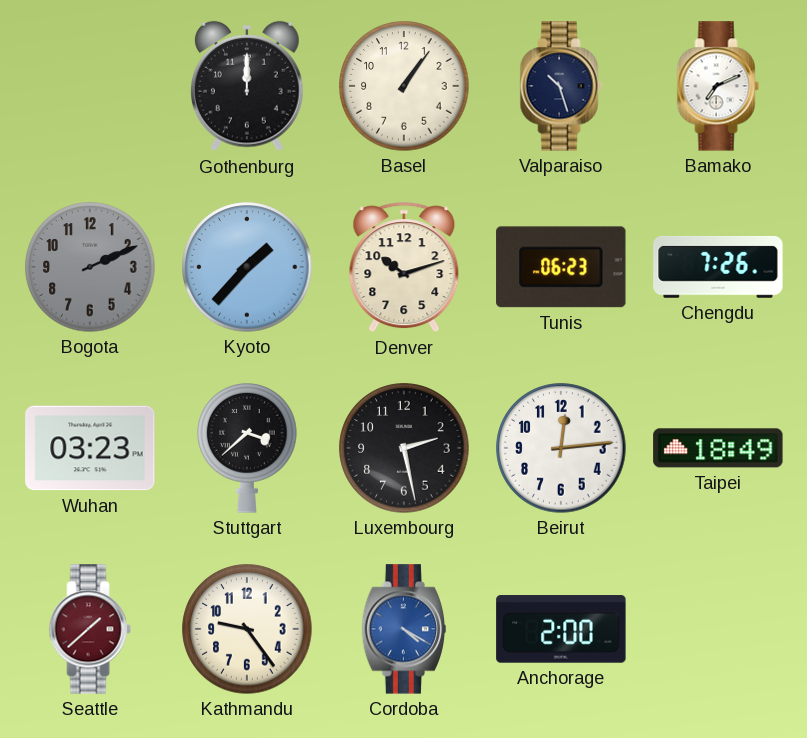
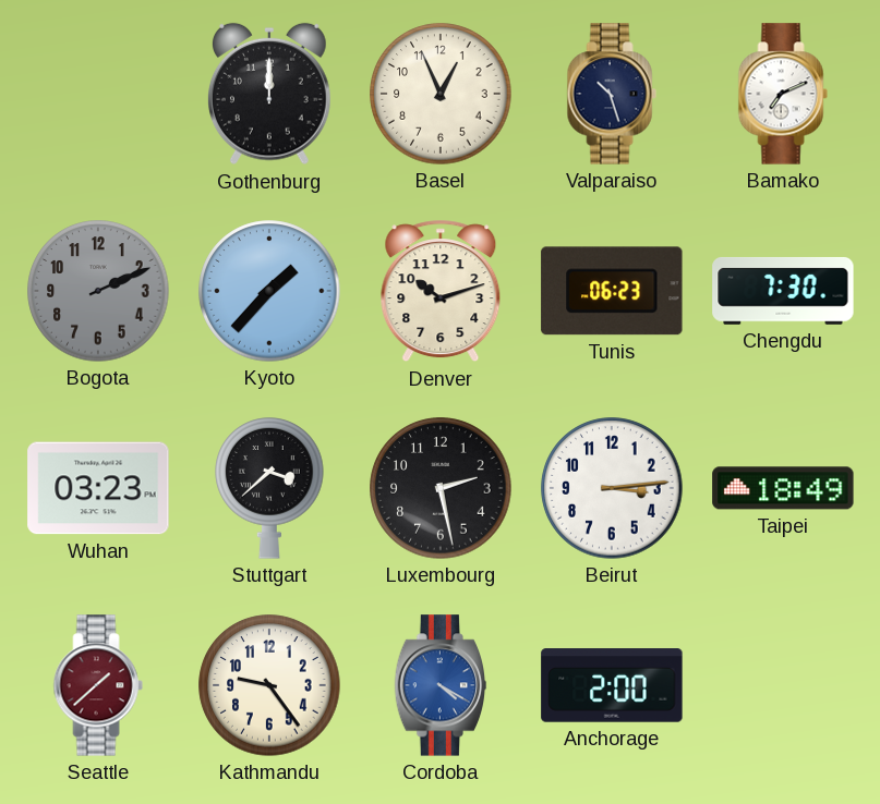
Basel: 1:06 -> 12:56 (441, 94)
Chengdu: 7:26 -> 7:30 (783, 291)
Beirut: 12:14 -> 3:14 (612, 488)
